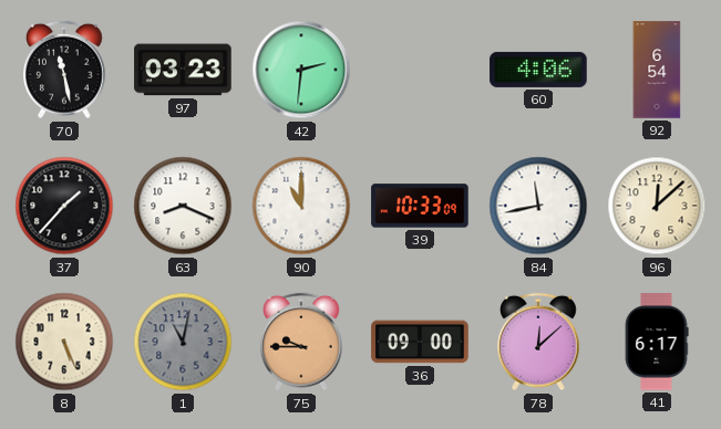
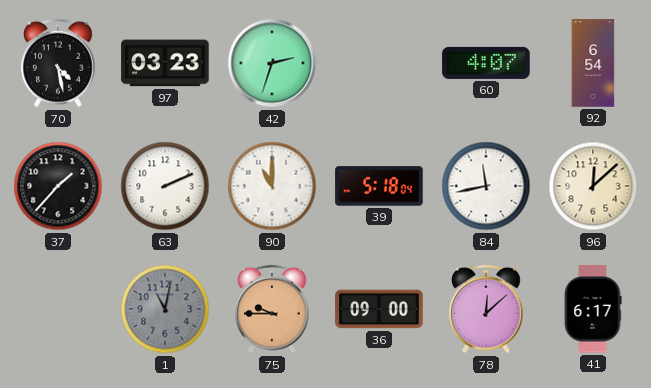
70: 11:28 -> 4:28 (59, 63)
42: 2:31 -> 2:33 (272, 63)
60: 4:06 -> 4:07 (486, 63)
63: 8:19 -> 2:11 (165, 186)
39: 10:33 -> 5:18 (379, 186)
8: 5:26 -> none (64, 342)
